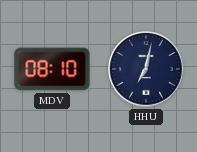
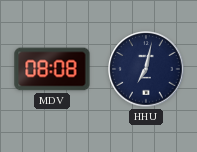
MDV: 08:10 -> 08:08 (52, 69)
